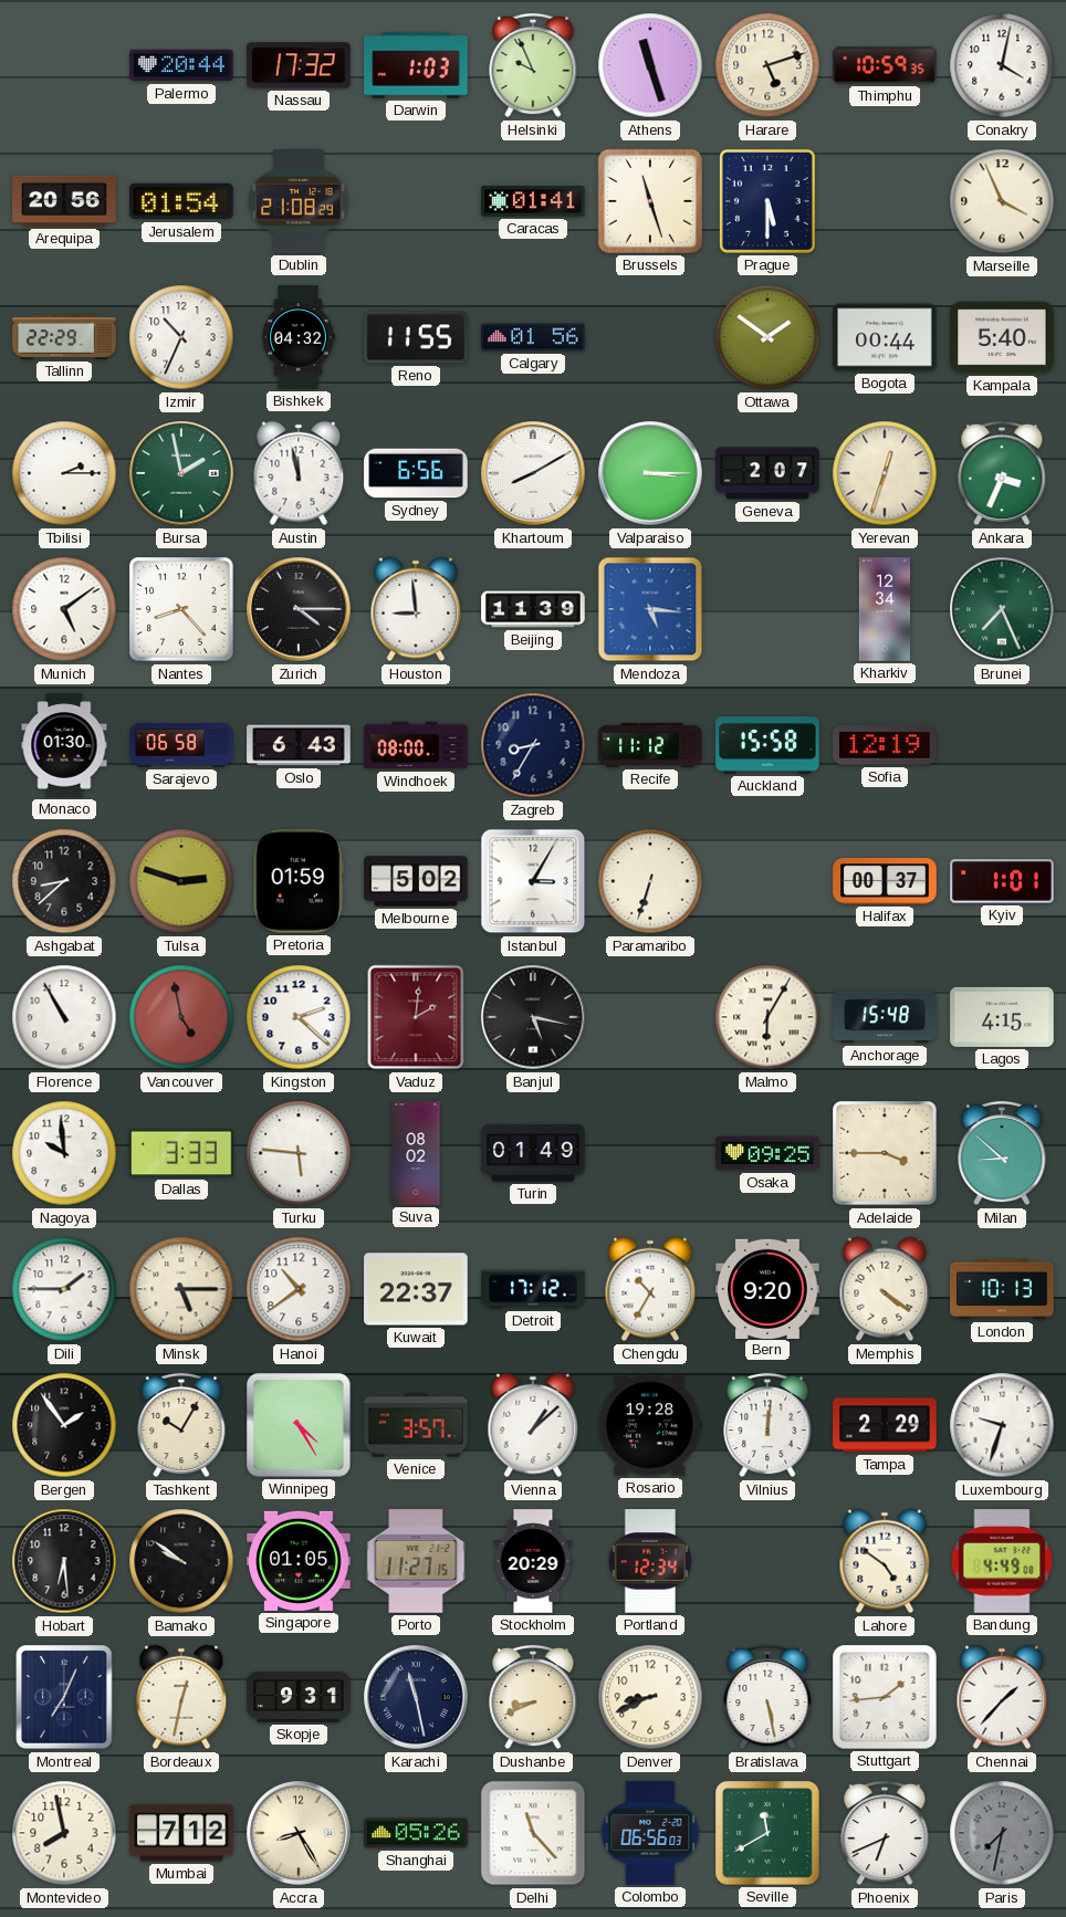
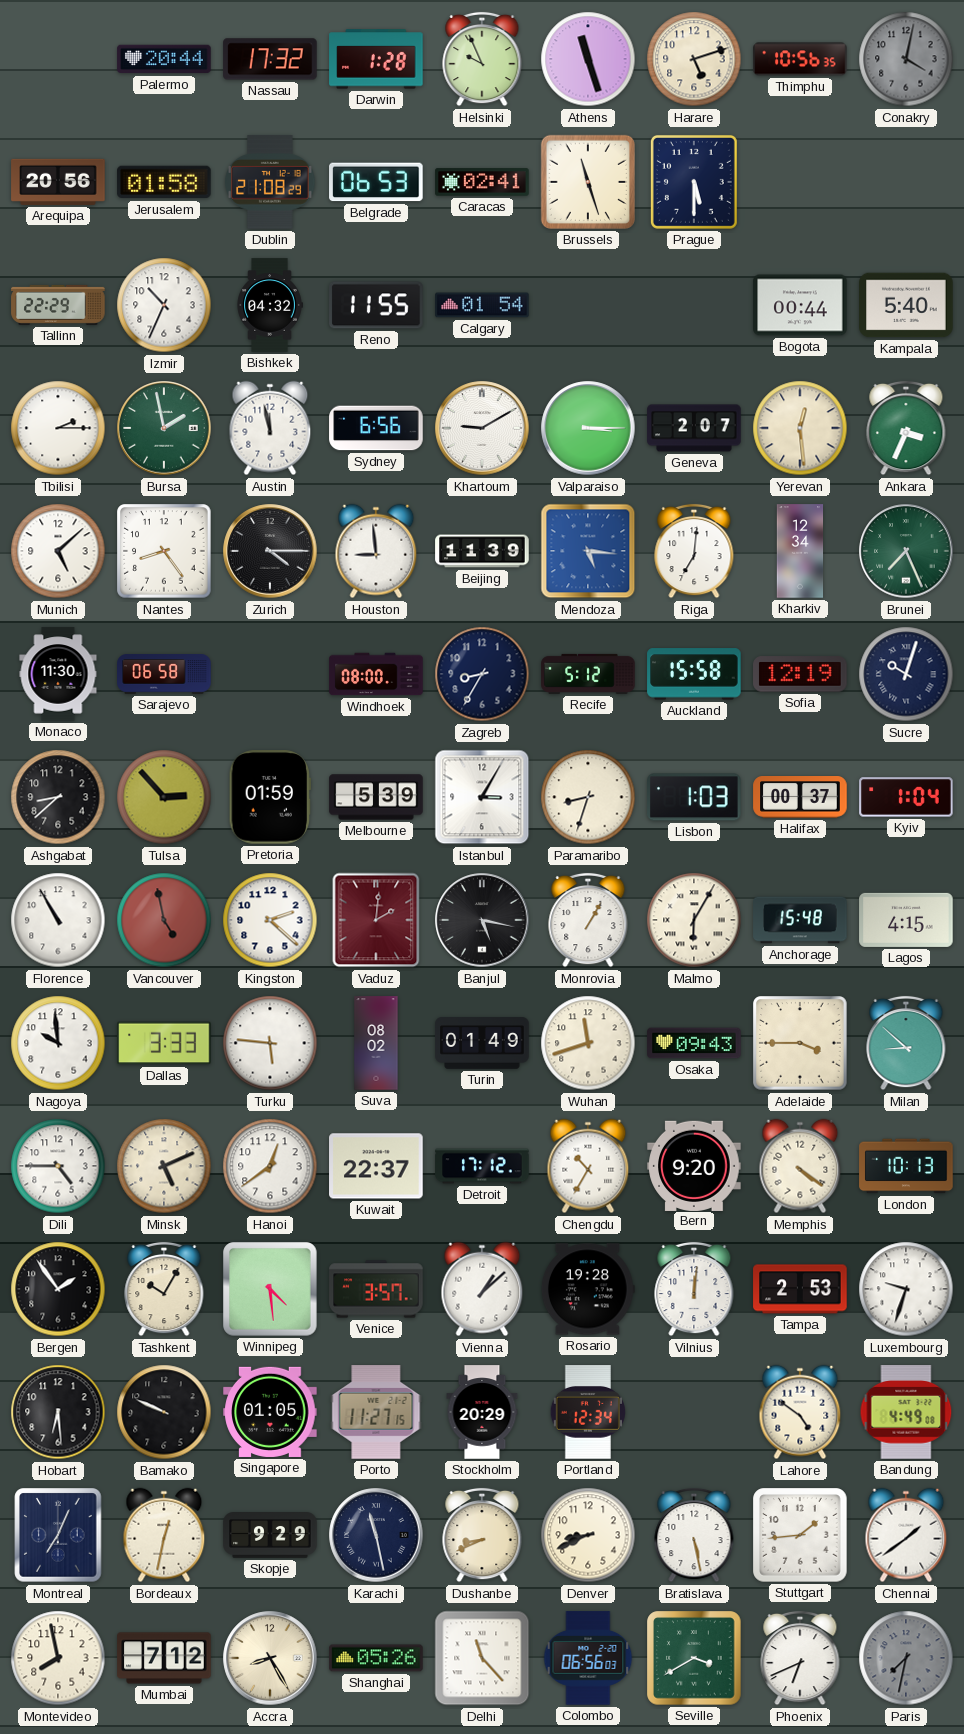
Darwin: 1:03 -> 1:28 (376, 59)
Thimphu: 10:59 -> 10:56 (800, 59)
Conakry dial: white -> grey (906, 59)
Jerusalem: 01:54 -> 01:58 (164, 182)
Belgrade: none -> 06:53 (376, 182)
Caracas: 01:41 -> 02:41 (482, 182)
Marseille: 3:56 -> none (1002, 201)
Calgary: 01:56 -> 01:54 (482, 305)
Ottawa: 1:51 -> none (767, 337)
Khartoum: 8:10 -> 9:10 (482, 428)
Yerevan: 12:33 -> 12:29 (800, 428)
Munich: 5:09 -> 5:08 (58, 551)
Nantes: 8:23 -> 8:24 (164, 551)
Riga: none -> 7:01 (694, 551)
Monaco: 01:30 -> 11:30 (58, 674)
Oslo: 6:43 -> none (299, 745)
Recife: 11:12 -> 5:12 (588, 674)
Sucre: none -> 10:03 (906, 674)
Tulsa: 2:48 -> 2:53 (164, 797)
Melbourne: 5:02 -> 5:39 (376, 797)
Paramaribo: 6:33 -> 8:33 (588, 797)
Lisbon: none -> 1:03 (694, 797)
Kyiv: 1:01 -> 1:04 (906, 797)
Monrovia: none -> 1:05 (588, 920)
Wuhan: none -> 11:42 (588, 1043)
Osaka: 09:25 -> 09:43 (694, 1043)
Dili: 1:45 -> 4:45 (58, 1166)
Minsk: 5:15 -> 5:11 (164, 1166)
Hanoi: 10:39 -> 12:39 (270, 1166)
Winnipeg: 4:25 -> 4:29 (270, 1289)
Tampa: 2:29 -> 2:53 (800, 1289)
Bamako: 9:51 -> 9:49 (164, 1412)
Skopje: 9:31 -> 9:29 (270, 1536)
Chennai: 1:37 -> 1:39 (906, 1535)
Seville: 11:40 -> 3:40 (694, 1658)
